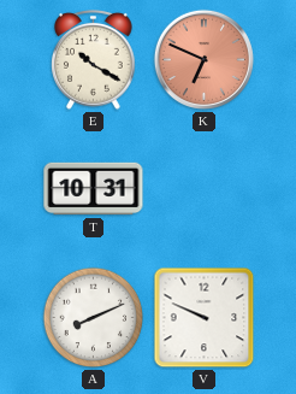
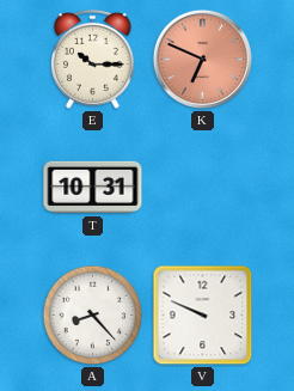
E: 10:20 -> 10:15 (93, 60)
A: 8:11 -> 8:23 (93, 316)
